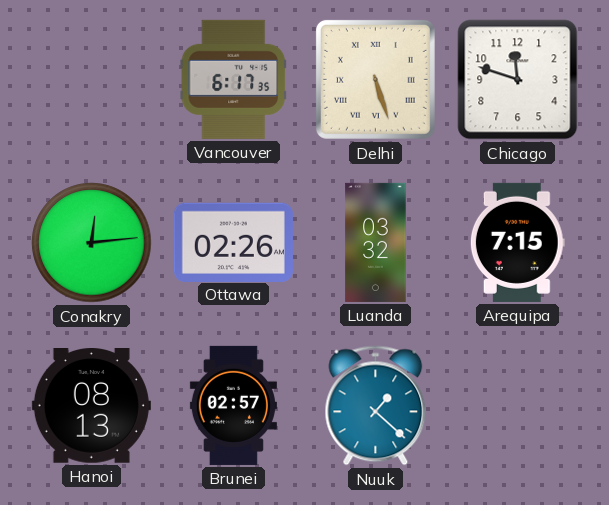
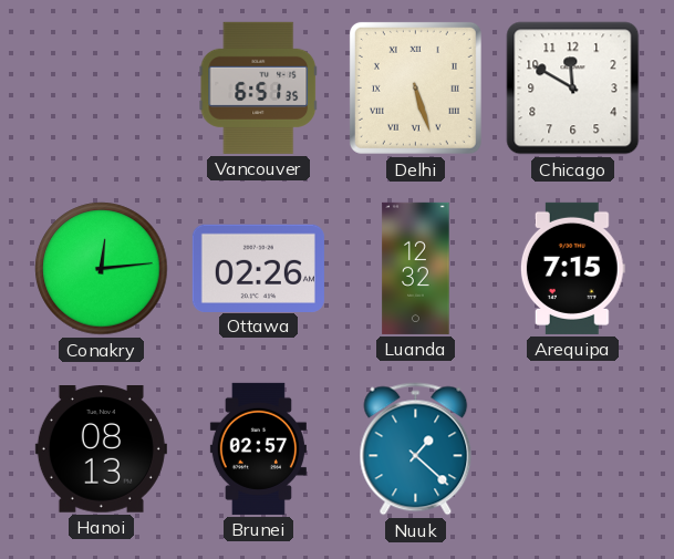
Vancouver: 6:17 -> 6:51 (258, 87)
Chicago: 11:48 -> 11:50 (573, 89)
Luanda: 03:32 -> 12:32 (416, 268)
